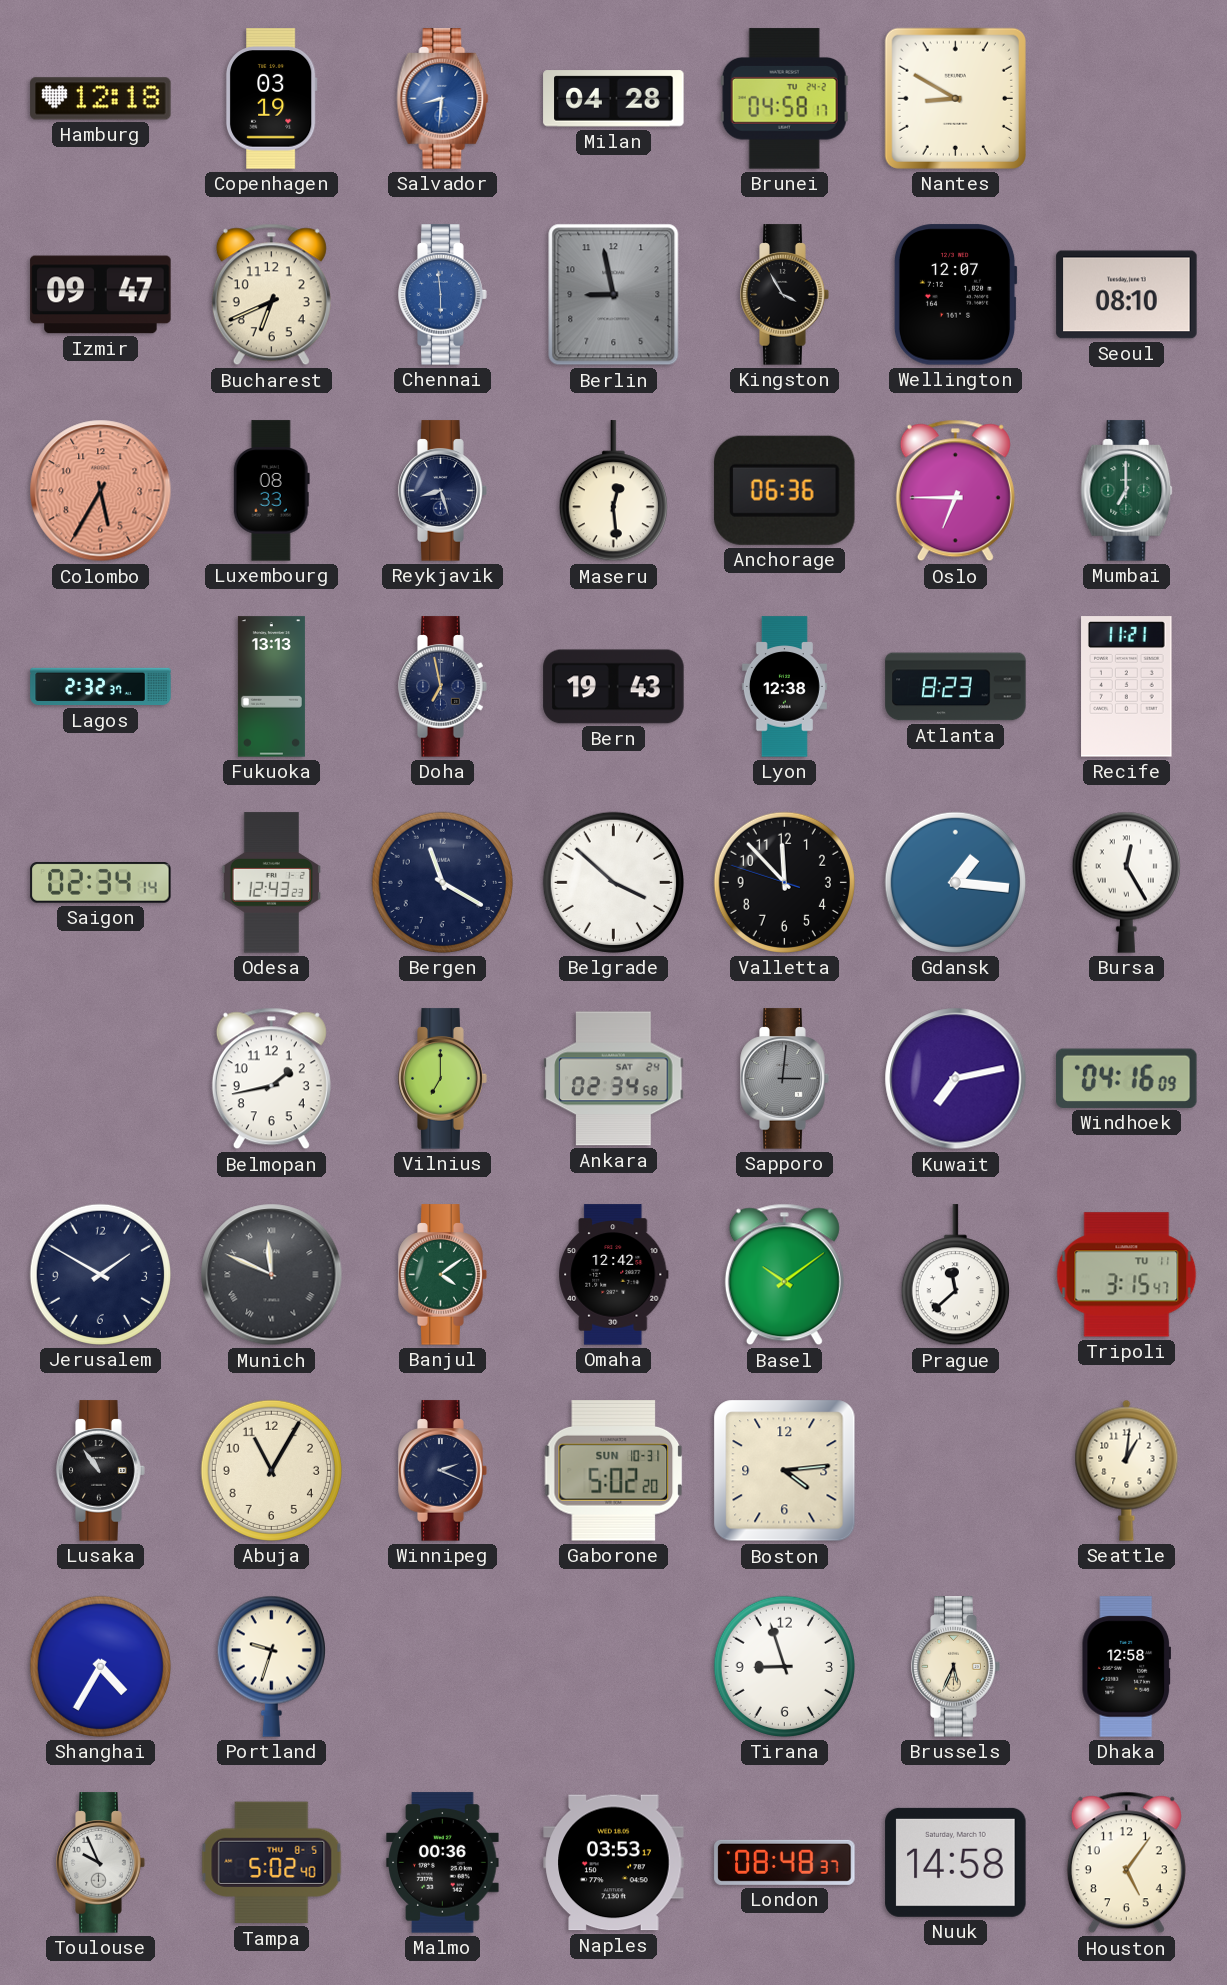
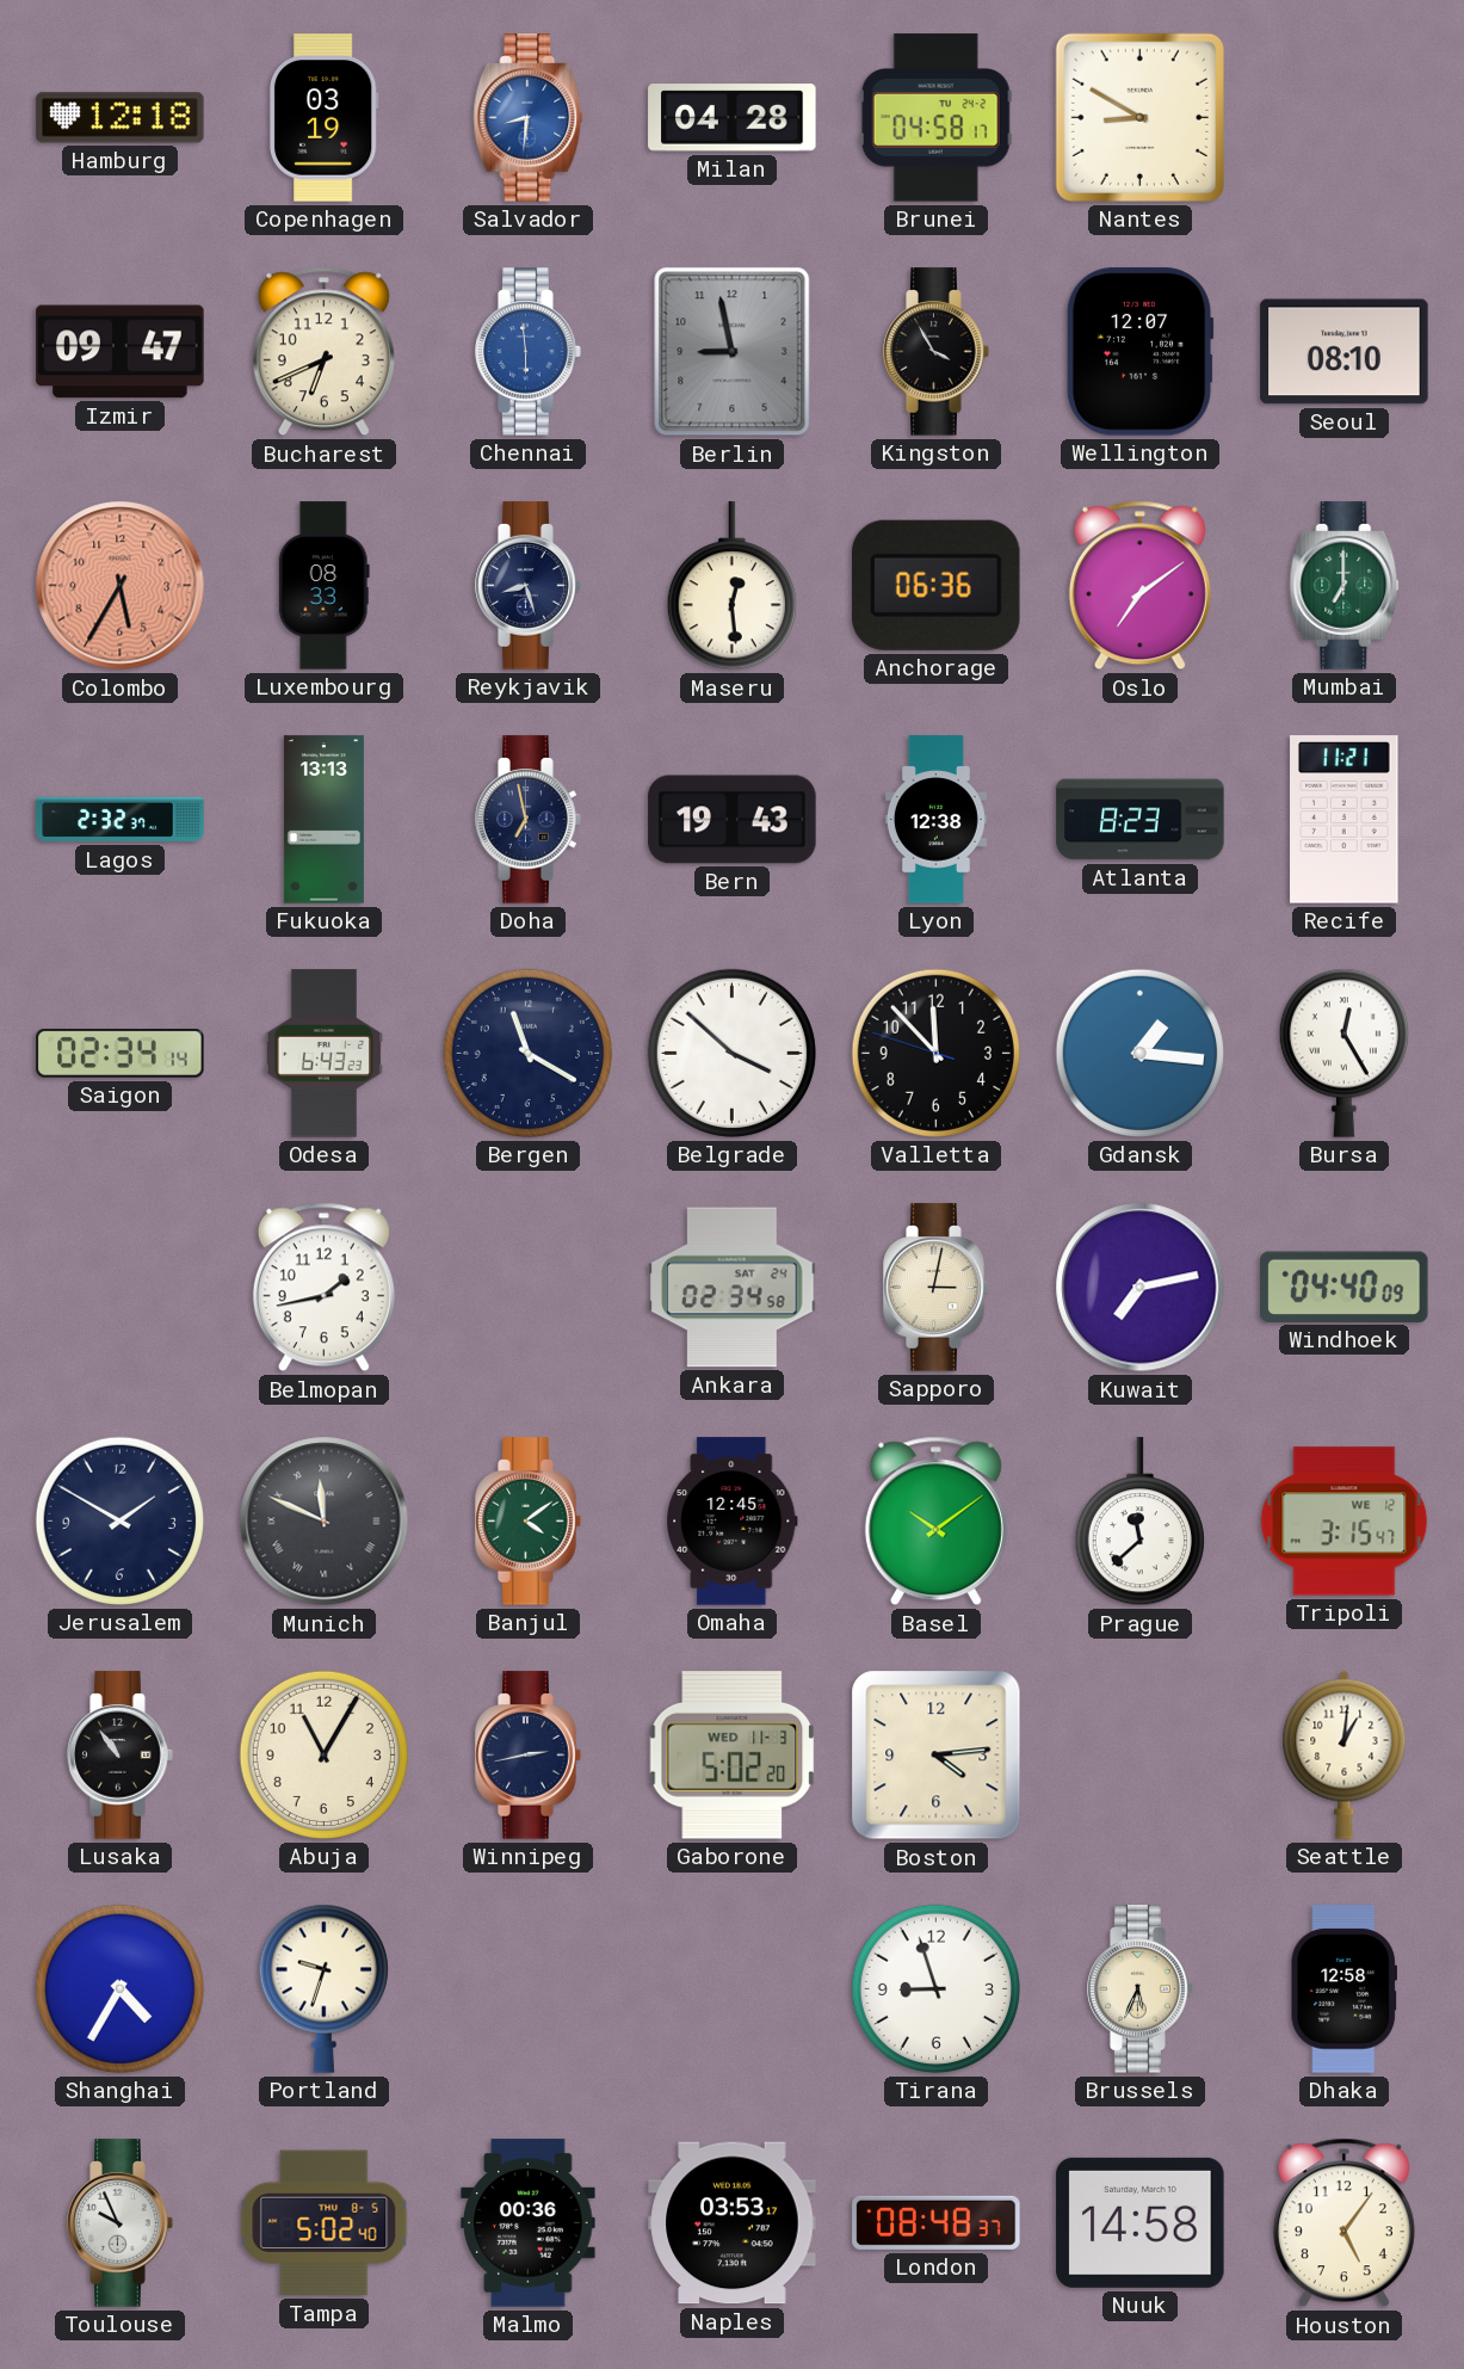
Oslo: 6:45 -> 7:09 (1139, 586)
Odesa: 12:43 -> 6:43 (323, 1054)
Vilnius: 7:00 -> none (443, 1079)
Sapporo: 3:01 -> 3:02 (937, 1288)
Sapporo dial: grey -> cream (937, 1288)
Windhoek: 04:16 -> 04:40 (1345, 1287)
Omaha: 12:42 -> 12:45 (733, 1522)
Tripoli date: TU 11 -> WE 12 (1345, 1522)
Winnipeg: 2:19 -> 2:43 (529, 1756)
Gaborone date: SUN 10-31 -> WED 11-3 (733, 1756)
